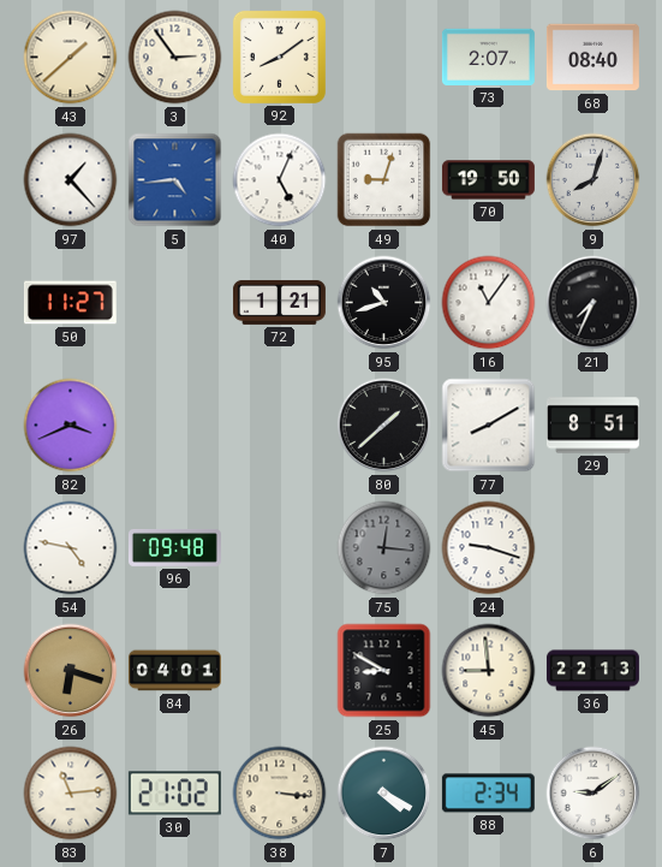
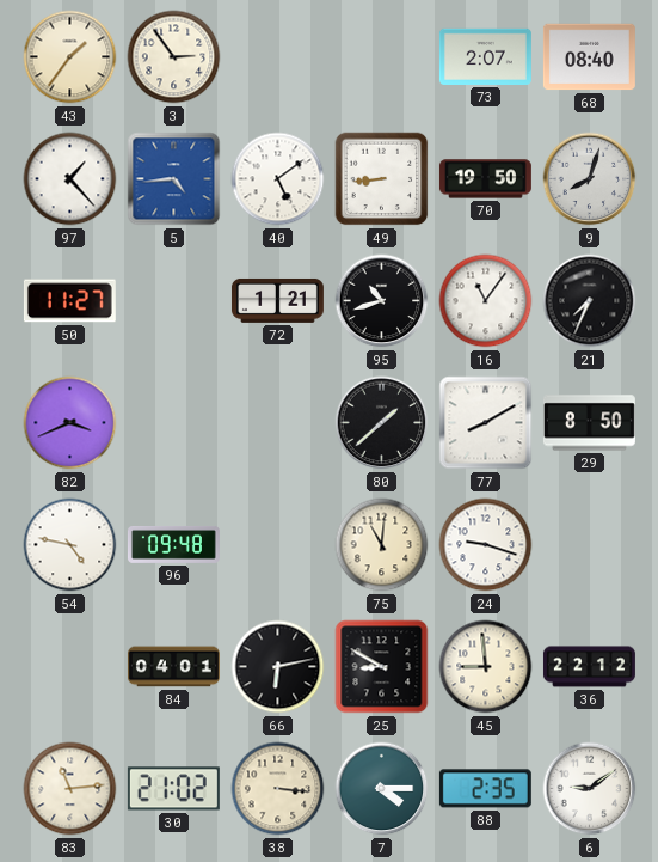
43: 1:38 -> 1:36 (70, 57)
92: 8:09 -> none (279, 57)
40: 5:04 -> 5:09 (278, 179)
49: 9:03 -> 8:44 (382, 179)
29: 8:51 -> 8:50 (589, 423)
75: 12:16 -> 11:01 (382, 545)
75 dial: grey -> cream (382, 545)
26: 6:18 -> none (71, 671)
66: none -> 6:13 (278, 667)
36: 22:13 -> 22:12 (589, 667)
7: 4:20 -> 4:15 (382, 789)
88: 2:34 -> 2:35 (485, 789)
